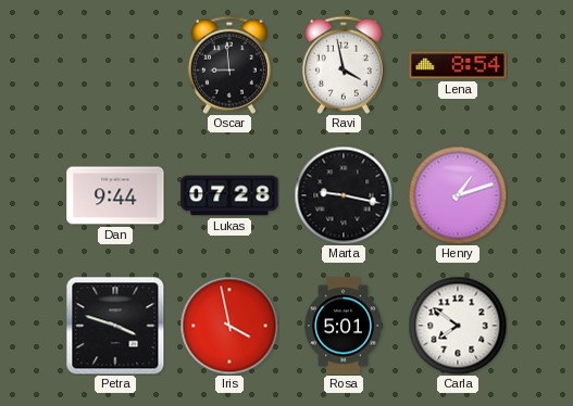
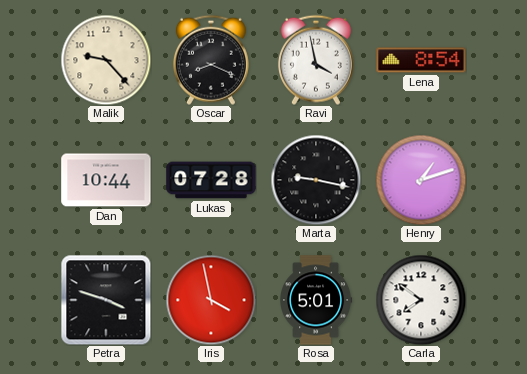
Malik: none -> 9:23 (106, 60)
Oscar: 8:59 -> 8:19 (211, 60)
Dan: 9:44 -> 10:44 (106, 180)
